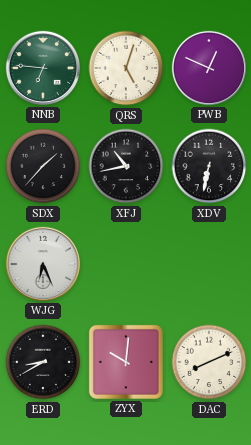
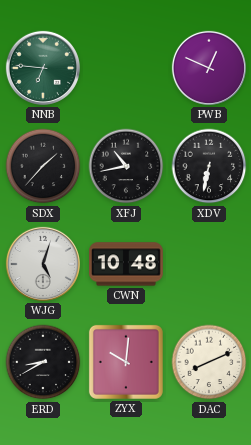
QRS: 5:03 -> none (126, 68)
WJG: 6:26 -> 5:03 (43, 264)
CWN: none -> 10:48 (127, 264)
